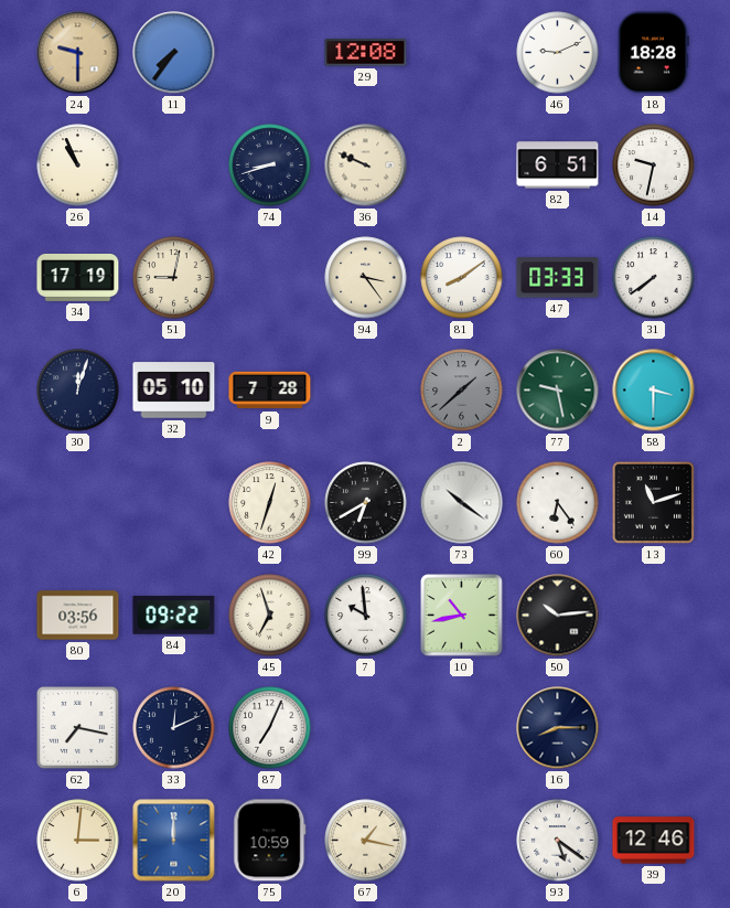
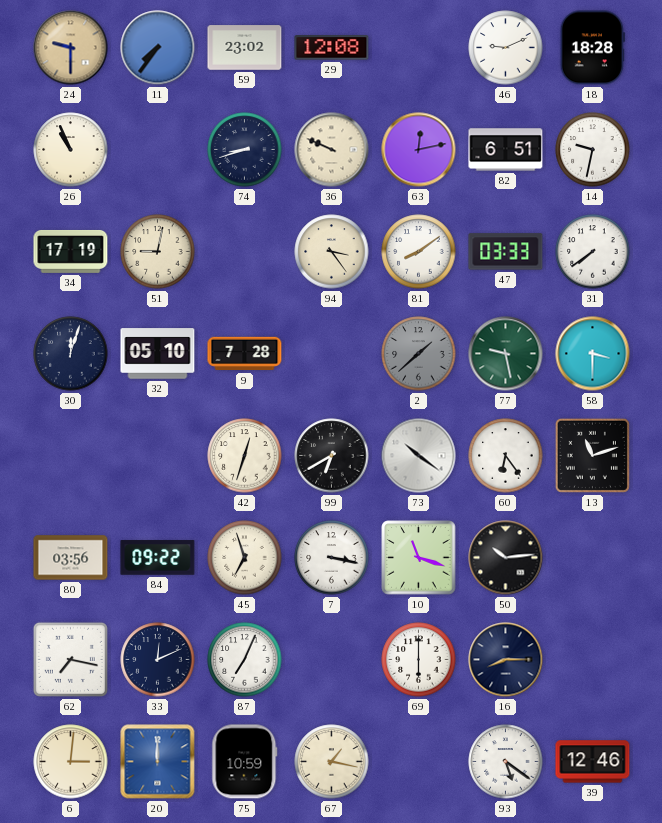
59: none -> 23:02 (245, 48)
63: none -> 12:13 (419, 150)
7: 9:59 -> 3:17 (332, 558)
10: 10:43 -> 11:18 (419, 558)
69: none -> 6:00 (419, 660)
